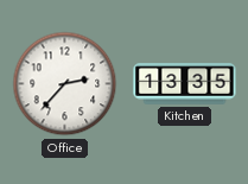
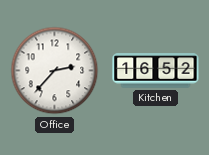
Kitchen: 13:35 -> 16:52 (156, 71)
